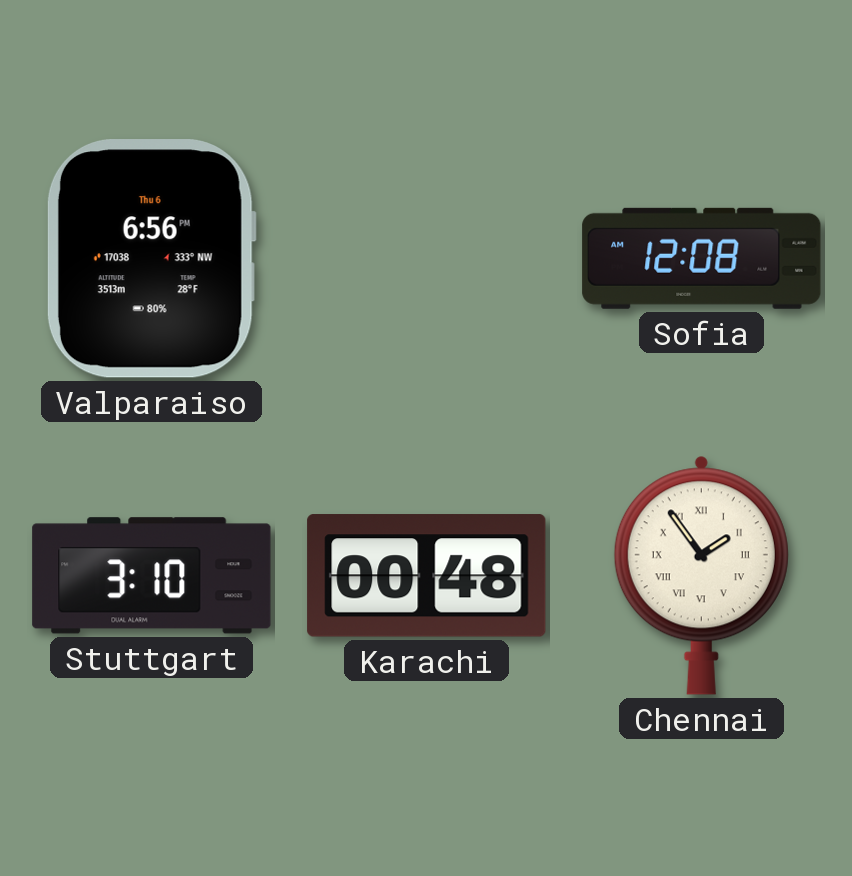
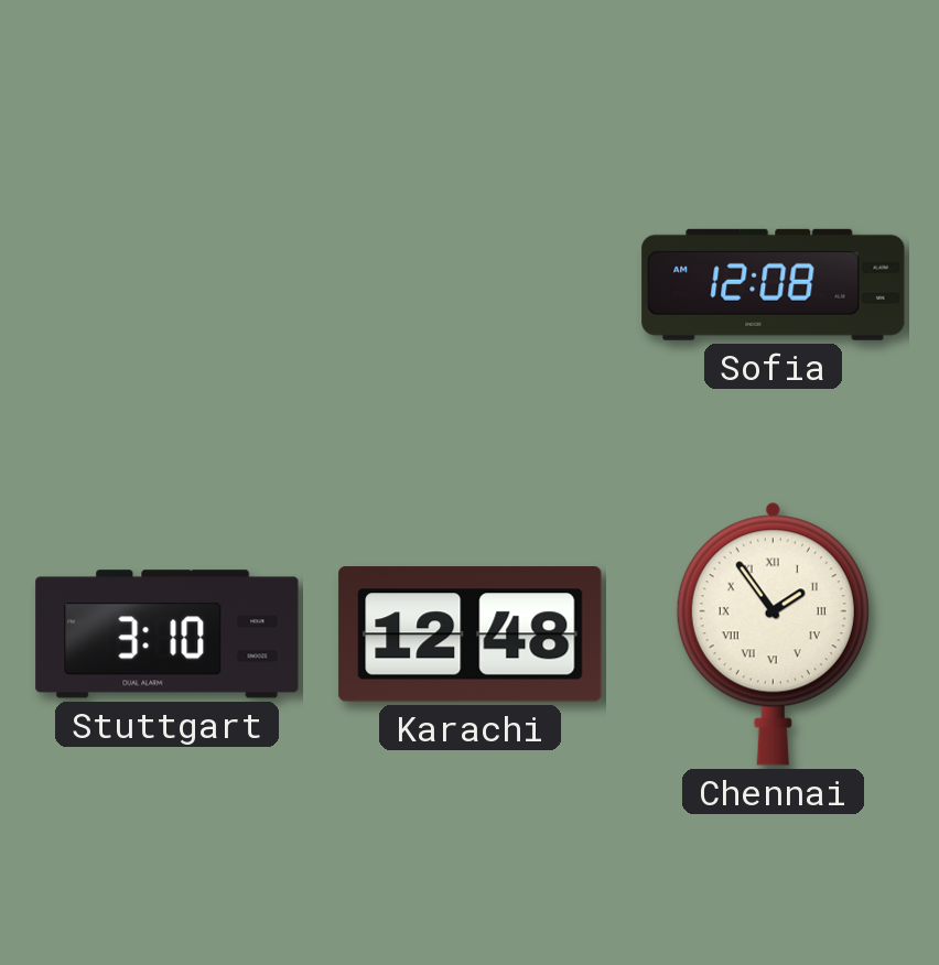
Valparaiso: 6:56 -> none (151, 259)
Karachi: 00:48 -> 12:48 (471, 635)
